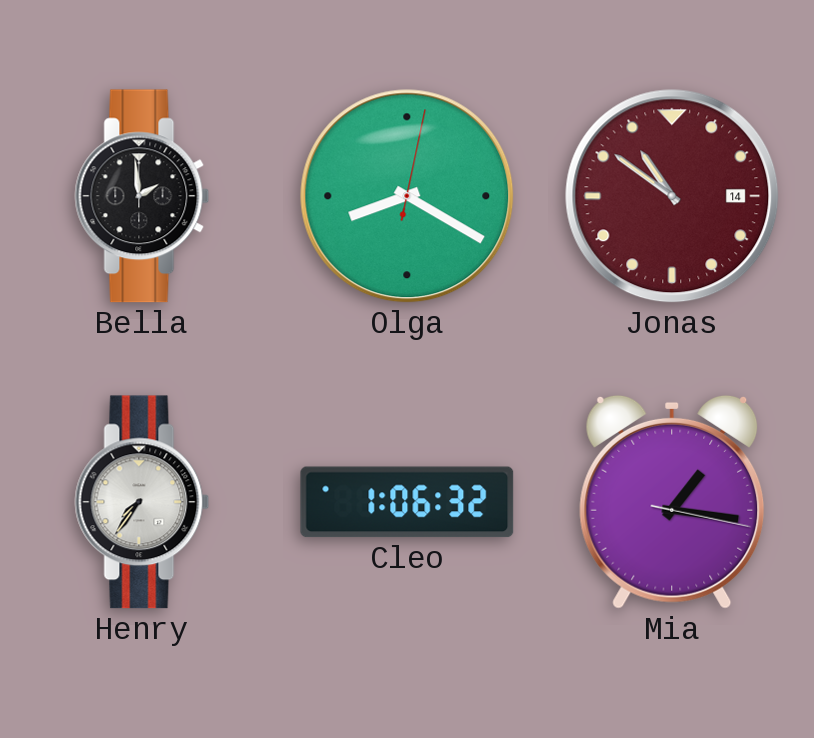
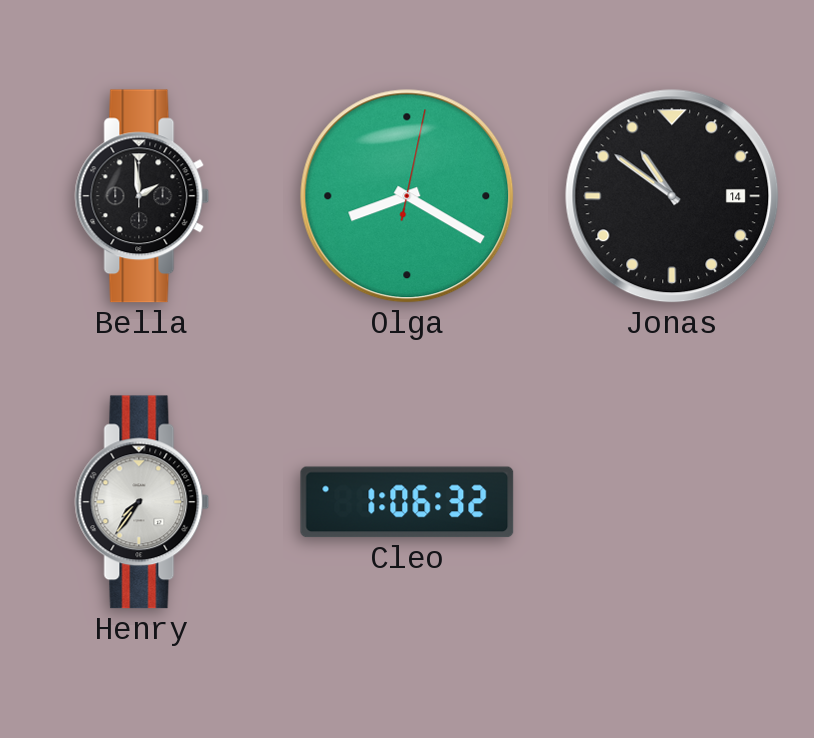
Jonas dial: burgundy -> black (672, 196)
Mia: 1:16 -> none (672, 502)
